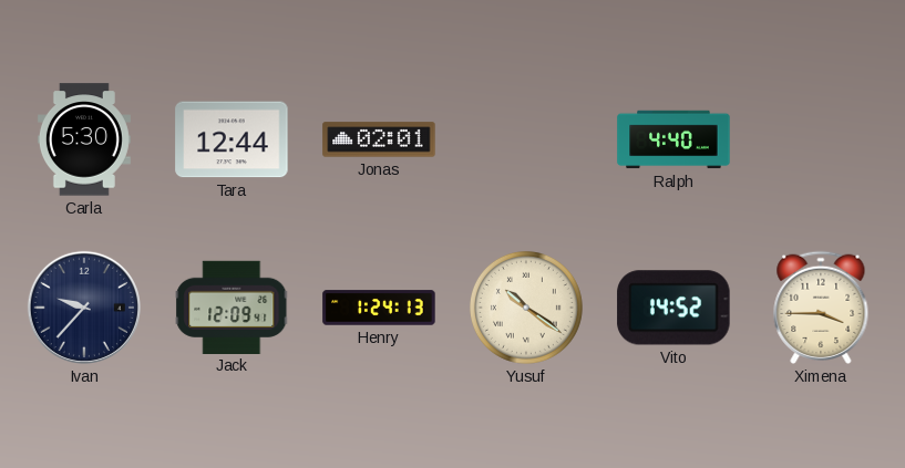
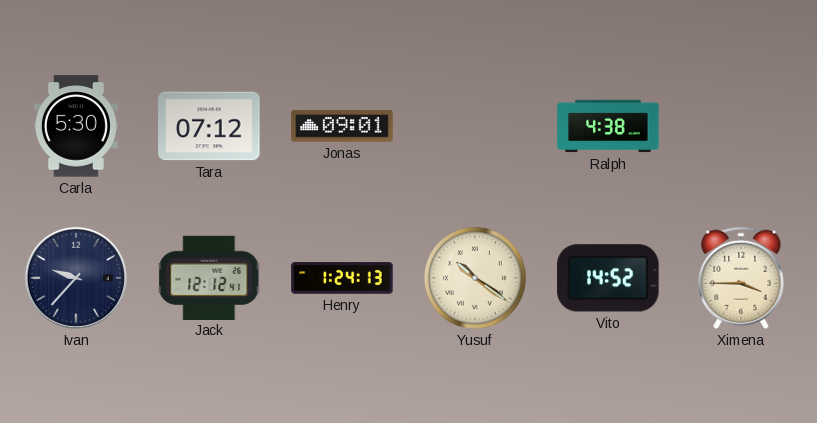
Tara: 12:44 -> 07:12 (209, 126)
Jonas: 02:01 -> 09:01 (342, 126)
Ralph: 4:40 -> 4:38 (608, 126)
Jack: 12:09 -> 12:12 (209, 277)
